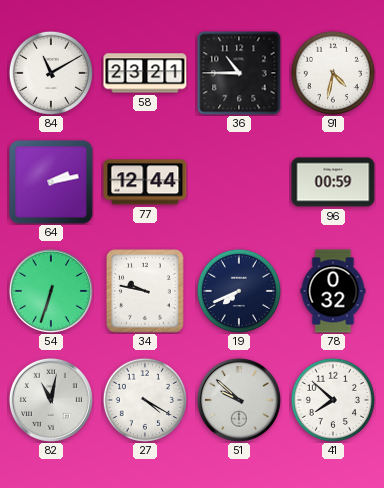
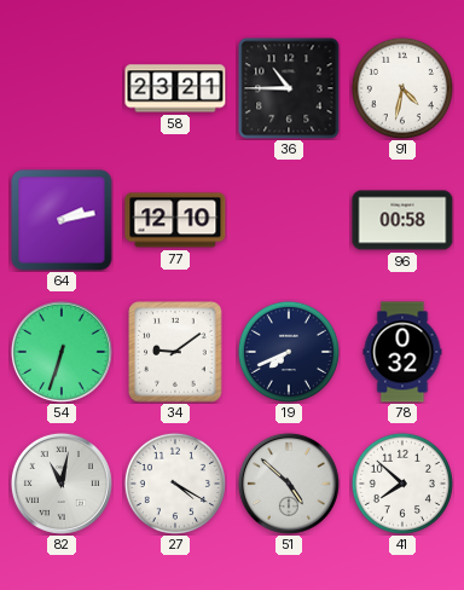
84: 11:10 -> none (51, 73)
77: 12:44 -> 12:10 (175, 220)
96: 00:59 -> 00:58 (402, 220)
34: 9:47 -> 9:09 (175, 352)
51: 9:52 -> 4:52 (289, 484)
